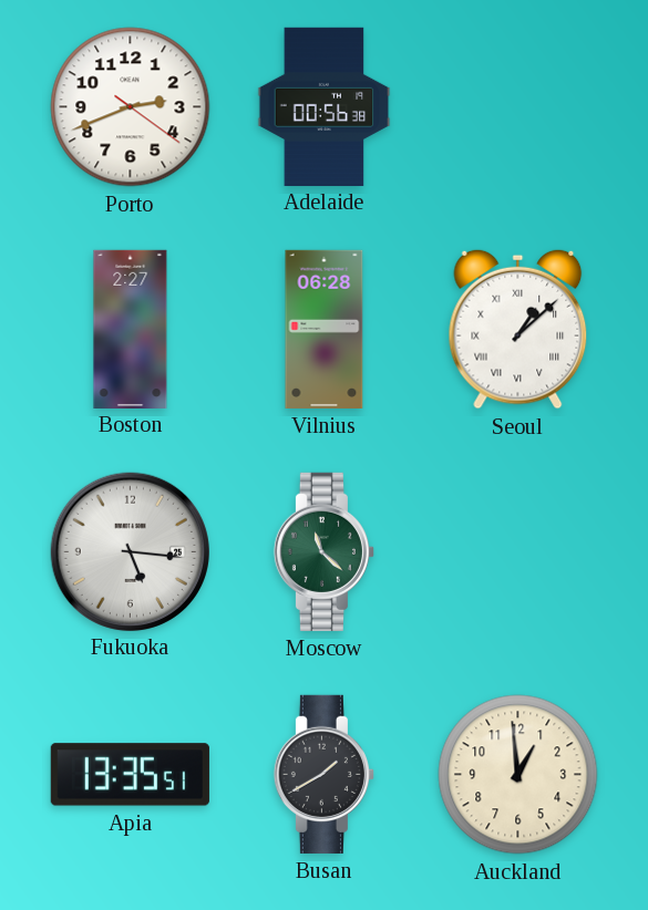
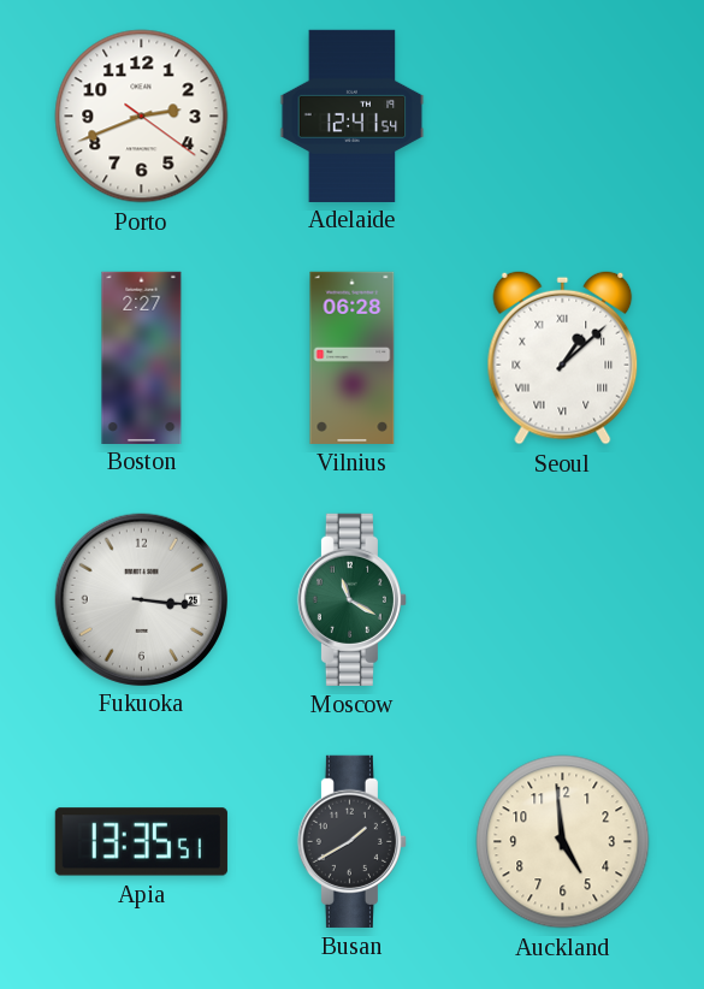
Adelaide: 00:56 -> 12:41 (353, 116)
Fukuoka: 5:16 -> 3:16 (141, 599)
Moscow: 11:22 -> 11:20 (351, 599)
Auckland: 12:59 -> 4:59 (563, 842)
